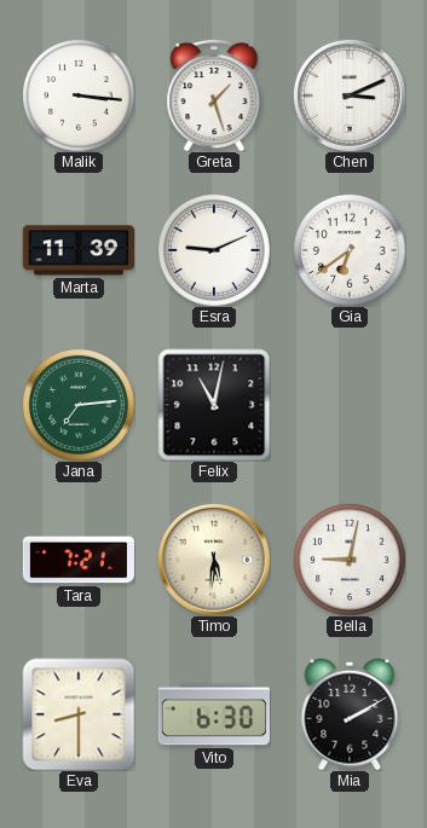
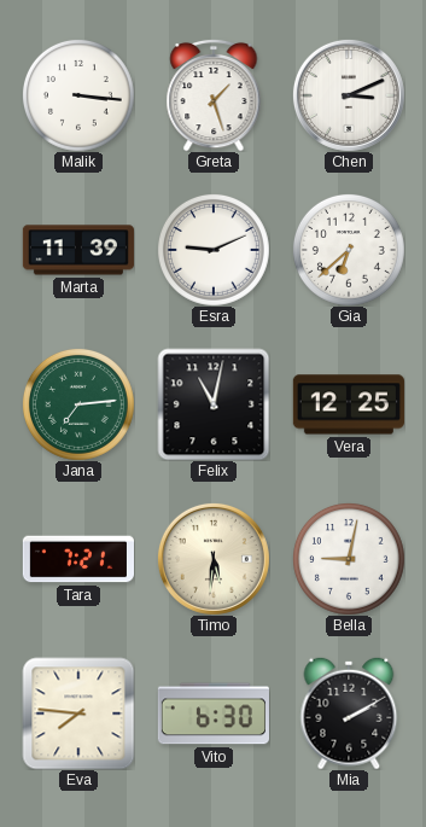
Gia: 6:39 -> 6:38 (349, 250)
Vera: none -> 12:25 (349, 404)
Eva: 8:30 -> 7:46 (78, 714)
